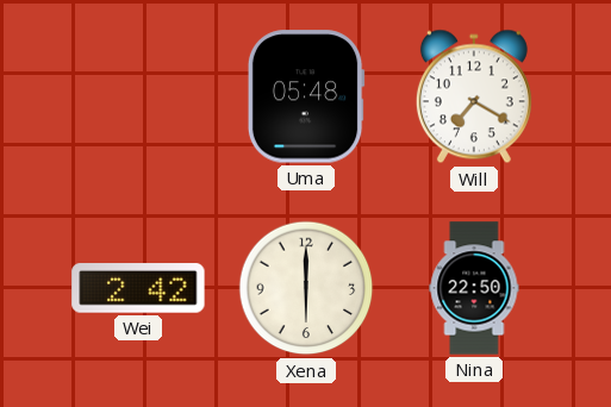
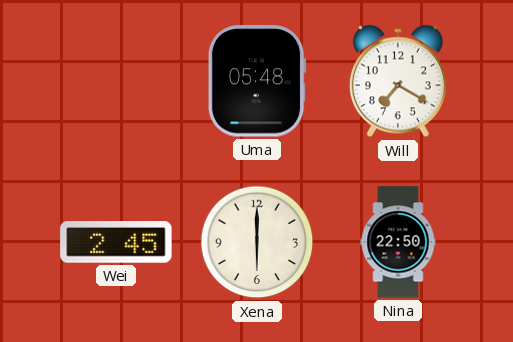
Wei: 2:42 -> 2:45 (116, 242)
